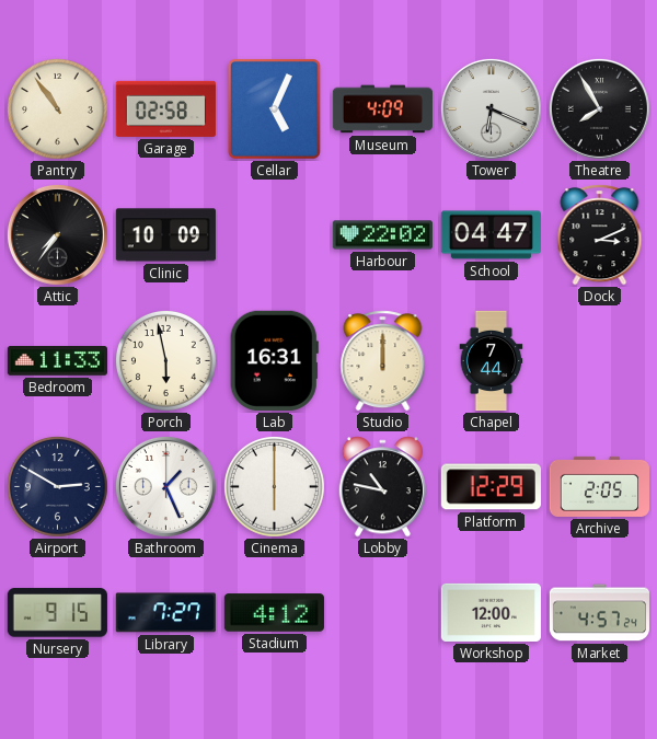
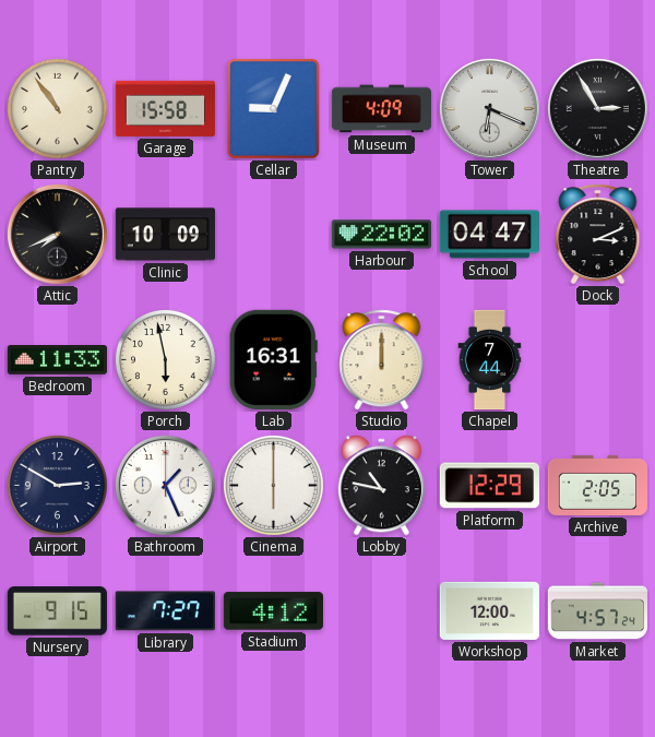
Garage: 02:58 -> 15:58 (165, 108)
Cellar: 5:04 -> 9:04 (274, 109)
Theatre: 7:55 -> 2:55 (597, 108)
Attic: 7:36 -> 7:41 (57, 234)
